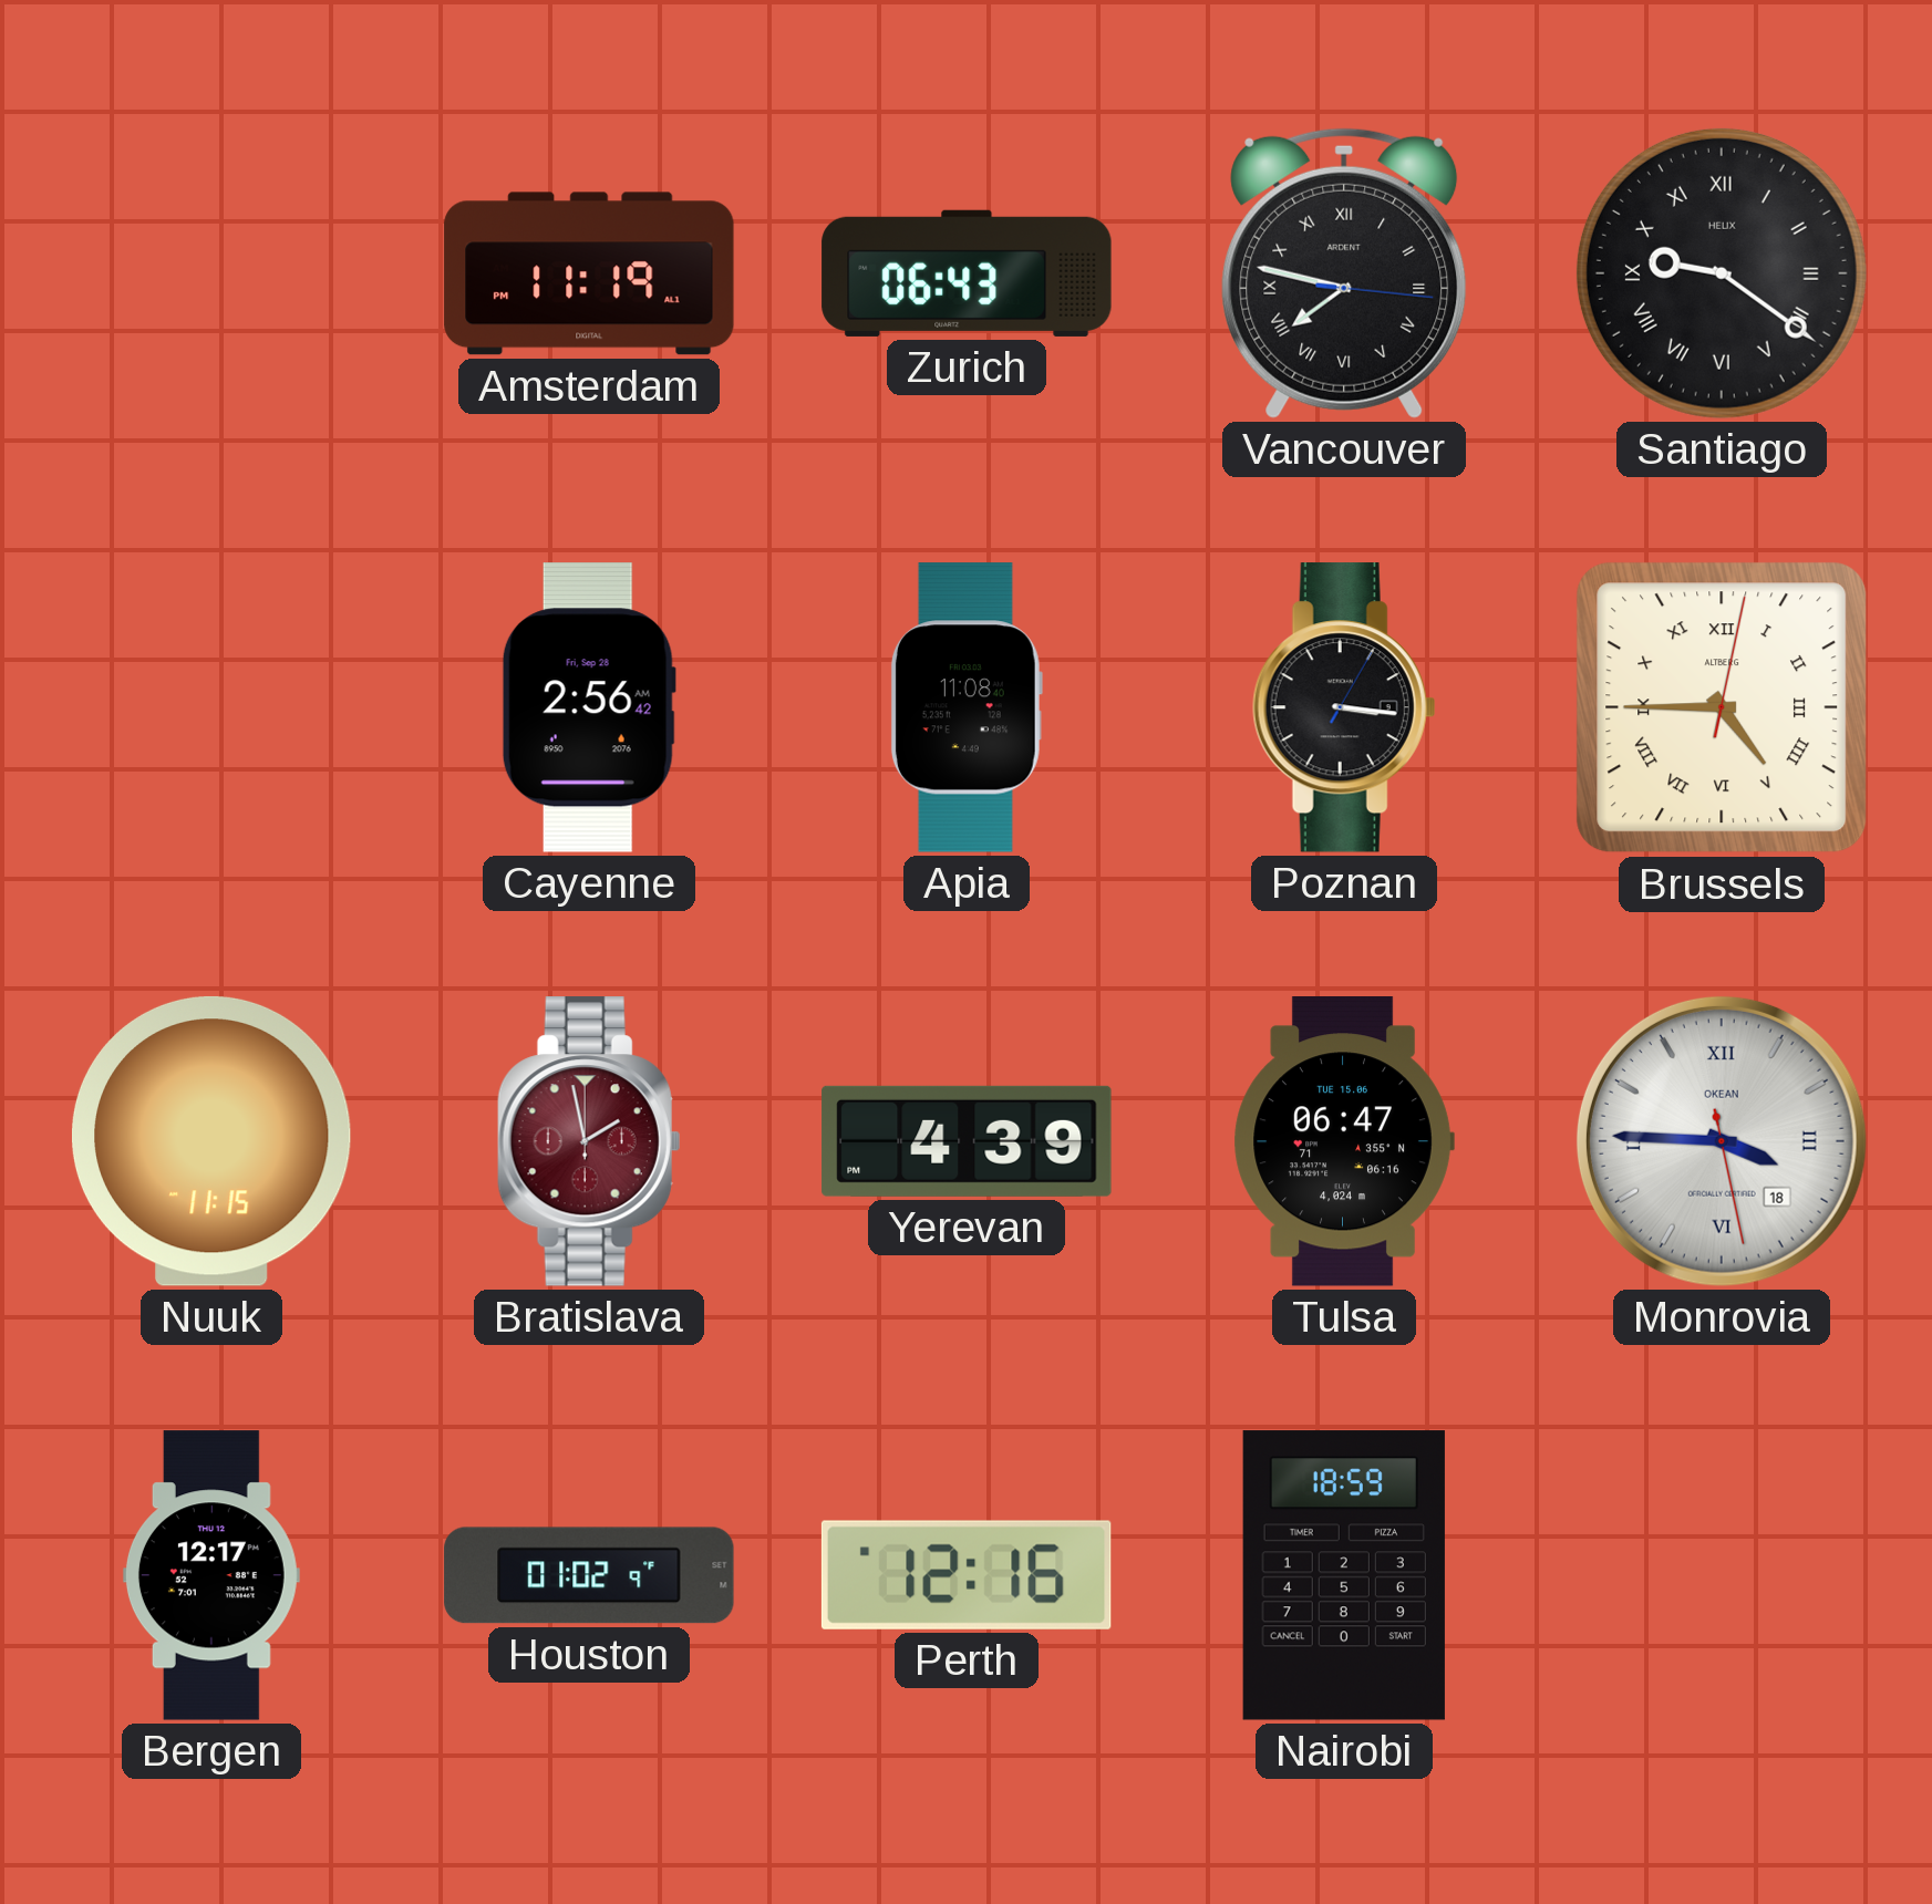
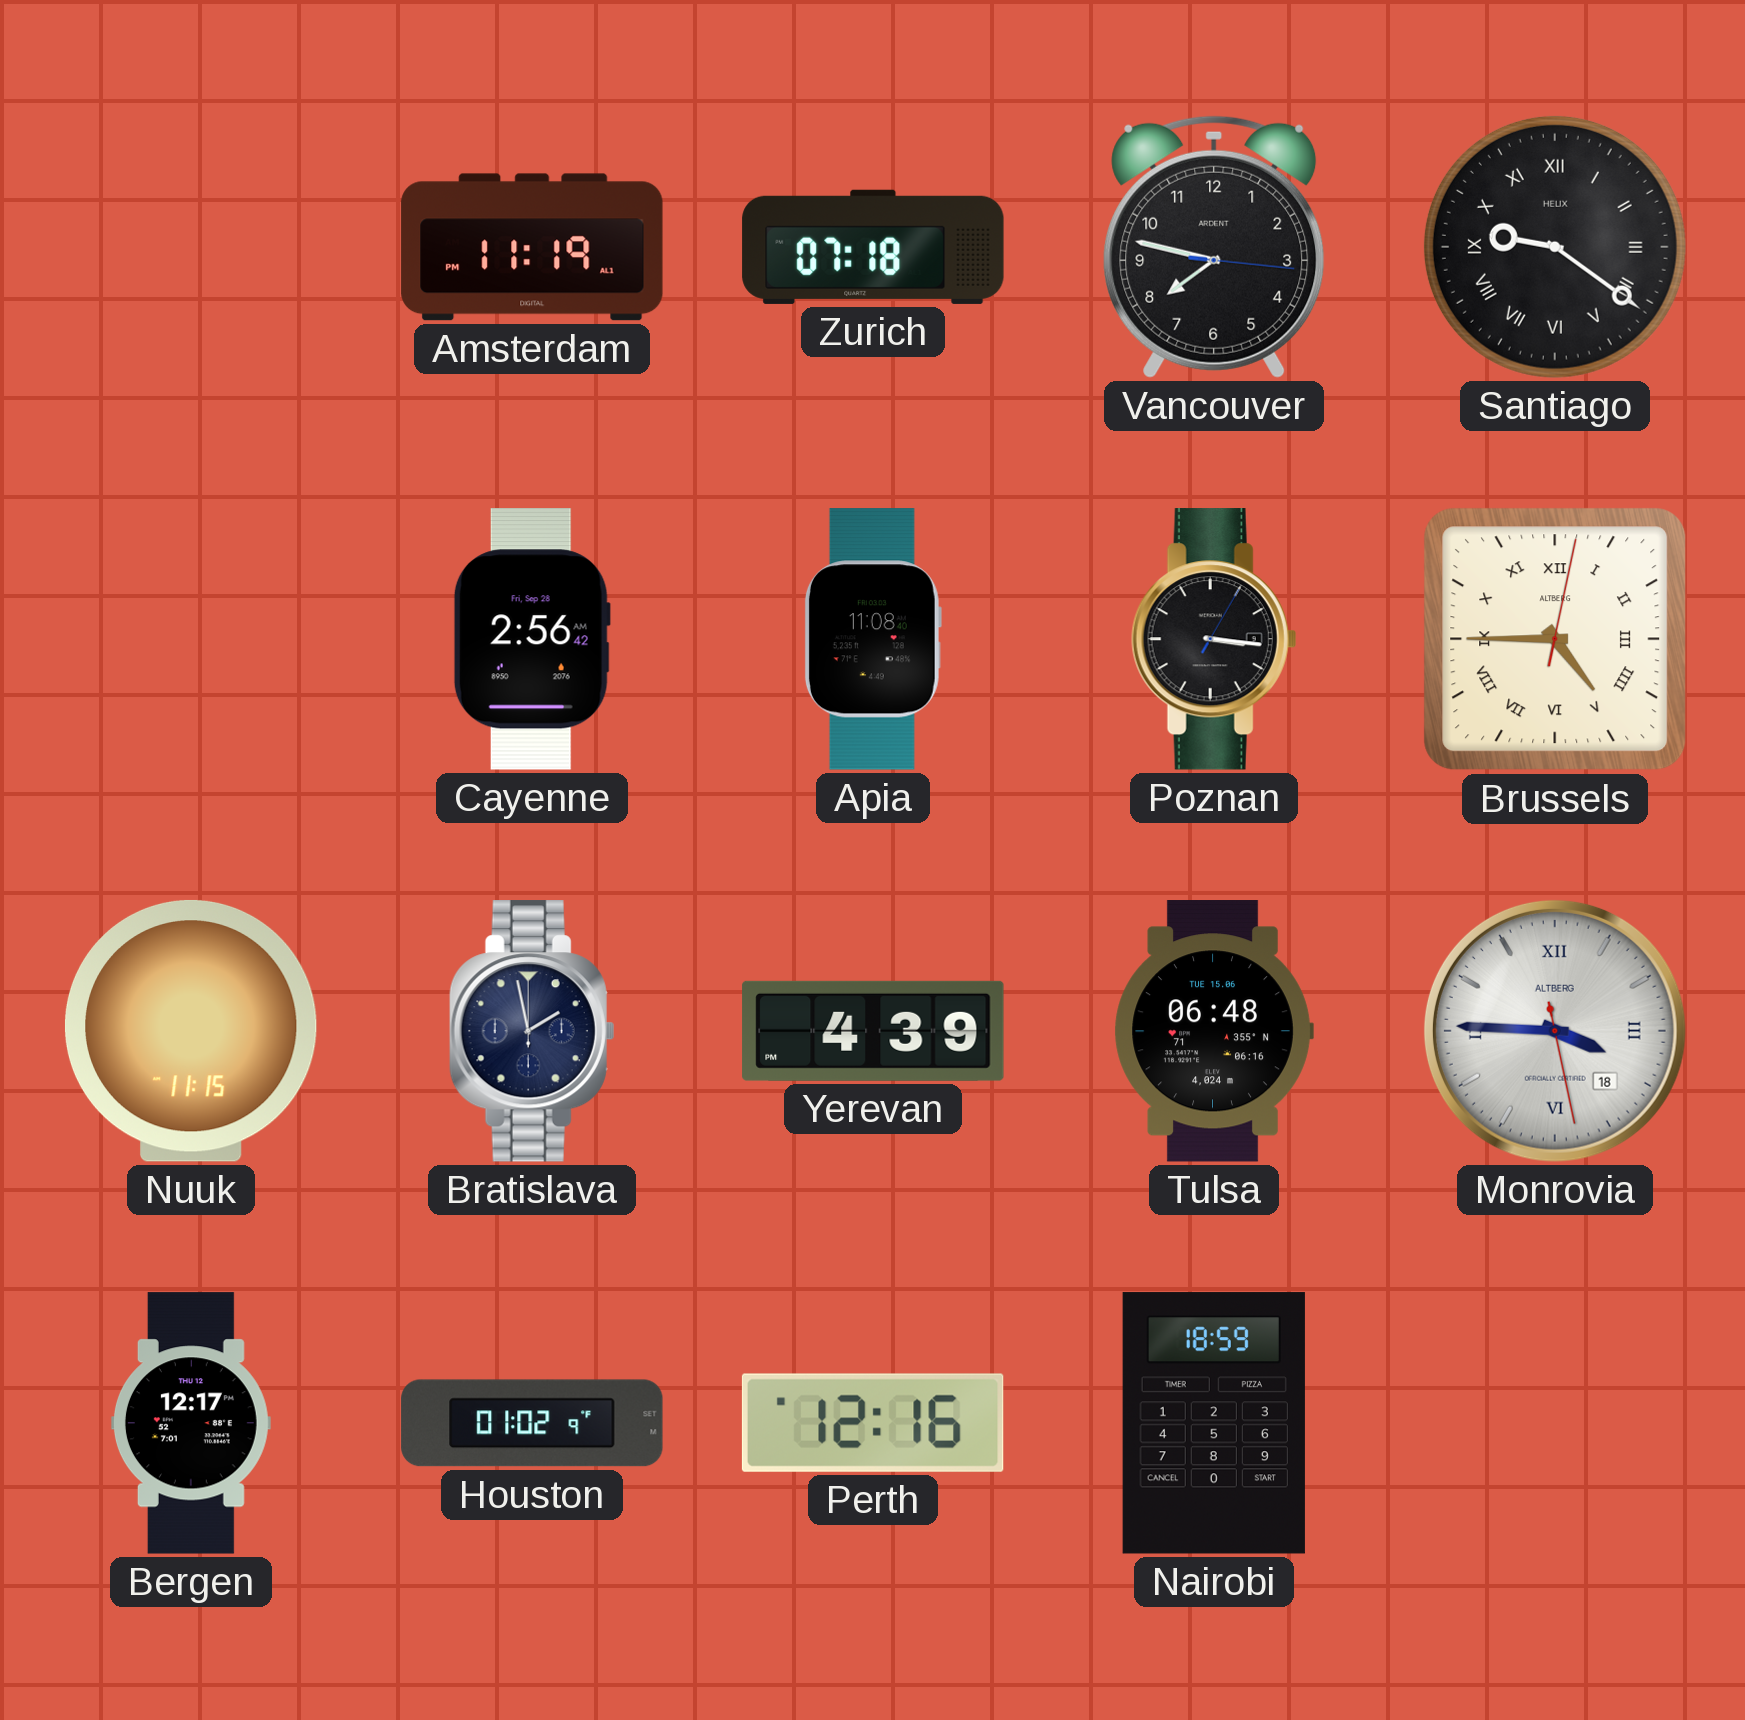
Zurich: 06:43 -> 07:18 (873, 247)
Vancouver numerals: Roman -> Arabic (1214, 247)
Bratislava dial: burgundy -> navy (532, 1031)
Tulsa: 06:47 -> 06:48 (1214, 1031)
Monrovia brand: OKEAN -> ALTBERG (1555, 1031)
